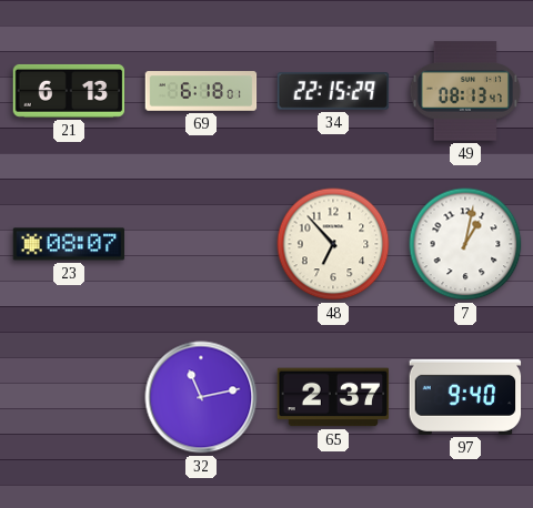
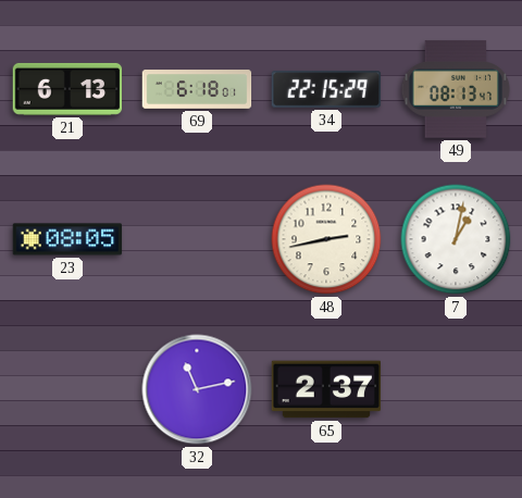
23: 08:07 -> 08:05 (67, 239)
48: 6:53 -> 2:43 (326, 239)
97: 9:40 -> none (465, 397)
